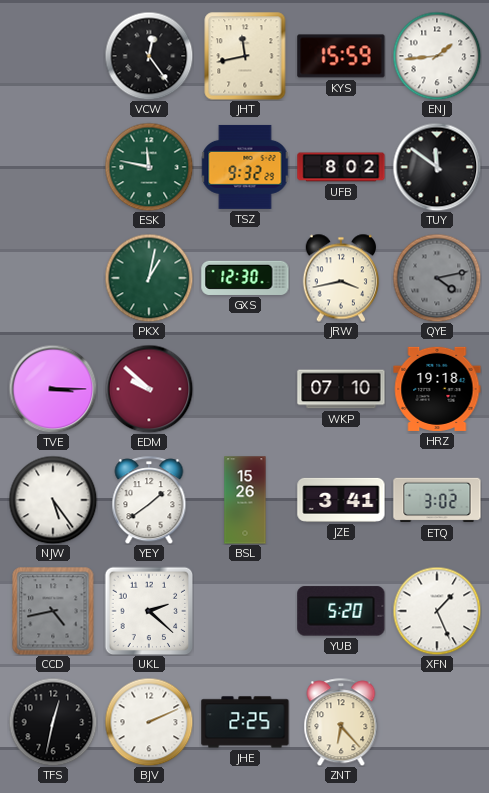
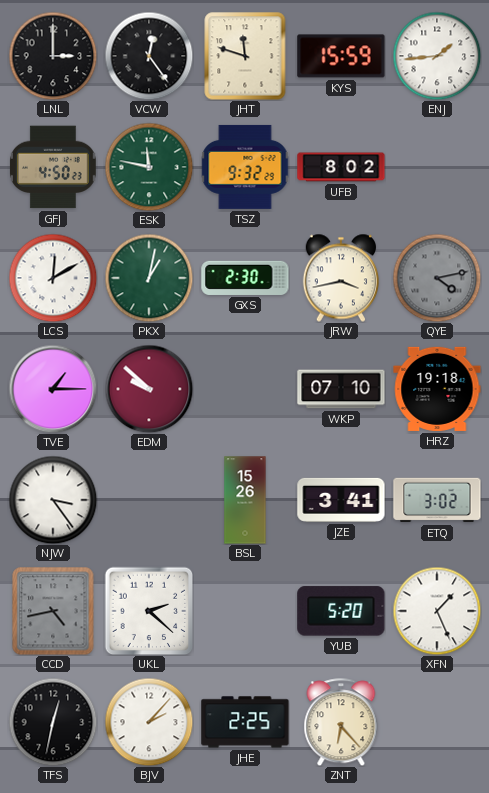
LNL: none -> 3:00 (53, 56)
JHT: 11:43 -> 11:48 (245, 56)
GFJ: none -> 4:50 (54, 167)
TUY: 11:51 -> none (437, 167)
LCS: none -> 12:10 (53, 278)
GXS: 12:30 -> 2:30 (245, 278)
TVE: 3:15 -> 1:15 (53, 389)
NJW: 5:24 -> 3:24 (53, 500)
YEY: 1:39 -> none (149, 500)
BJV: 2:11 -> 2:07 (149, 722)
